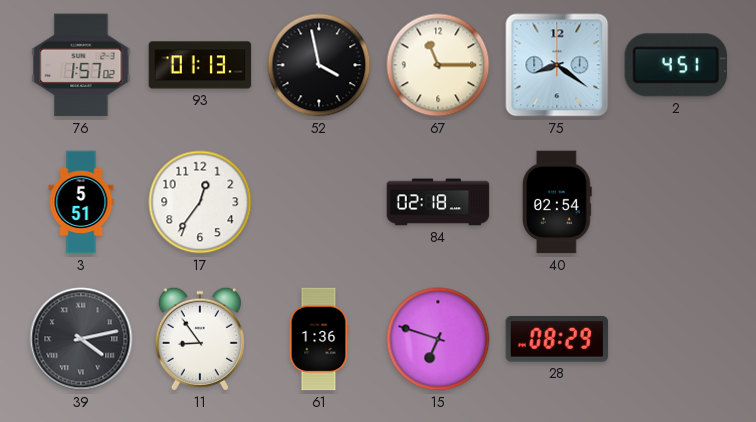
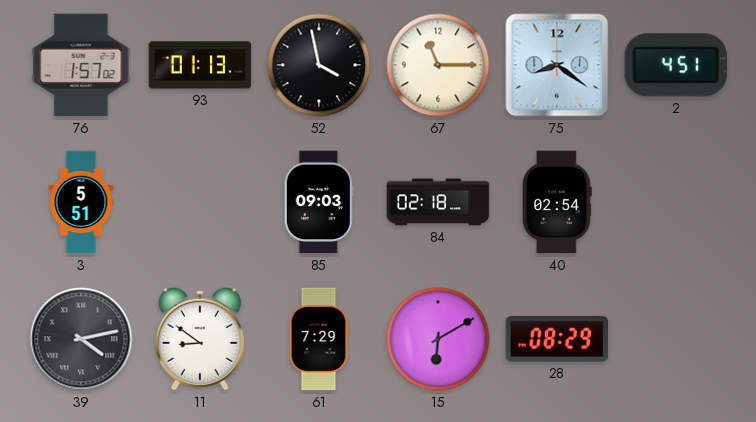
17: 12:36 -> none (200, 202)
85: none -> 09:03 (319, 202)
11: 8:54 -> 8:51 (200, 339)
61: 1:36 -> 7:29 (319, 339)
15: 6:48 -> 6:10 (438, 339)
